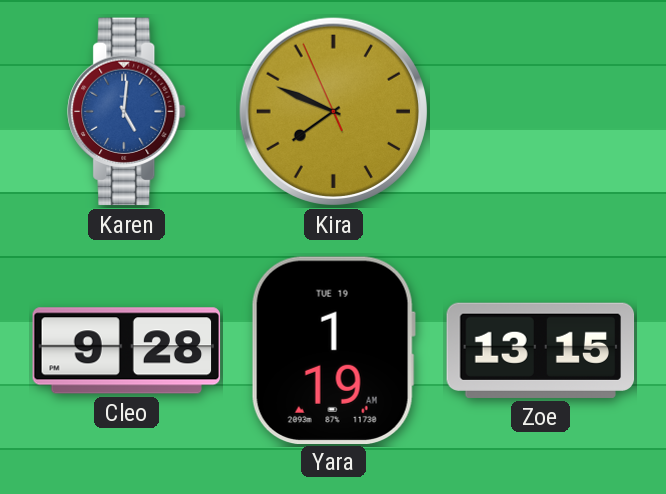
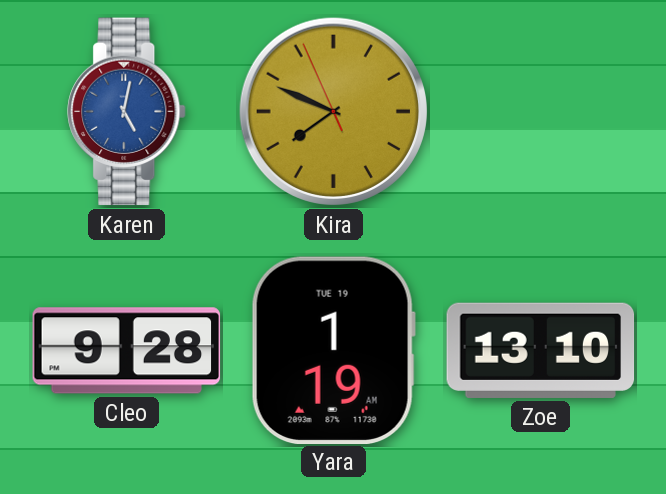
Karen: 5:01 -> 5:02 (127, 112)
Zoe: 13:15 -> 13:10 (541, 350)
